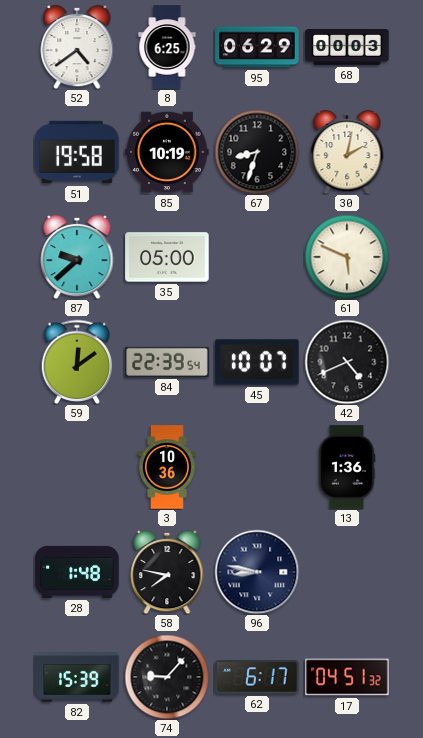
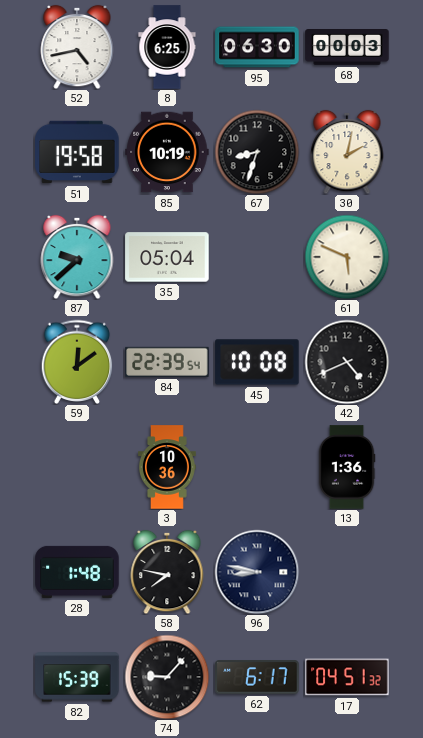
52: 4:39 -> 4:43 (77, 47)
95: 06:29 -> 06:30 (257, 47)
35: 05:00 -> 05:04 (167, 257)
45: 10:07 -> 10:08 (257, 362)
